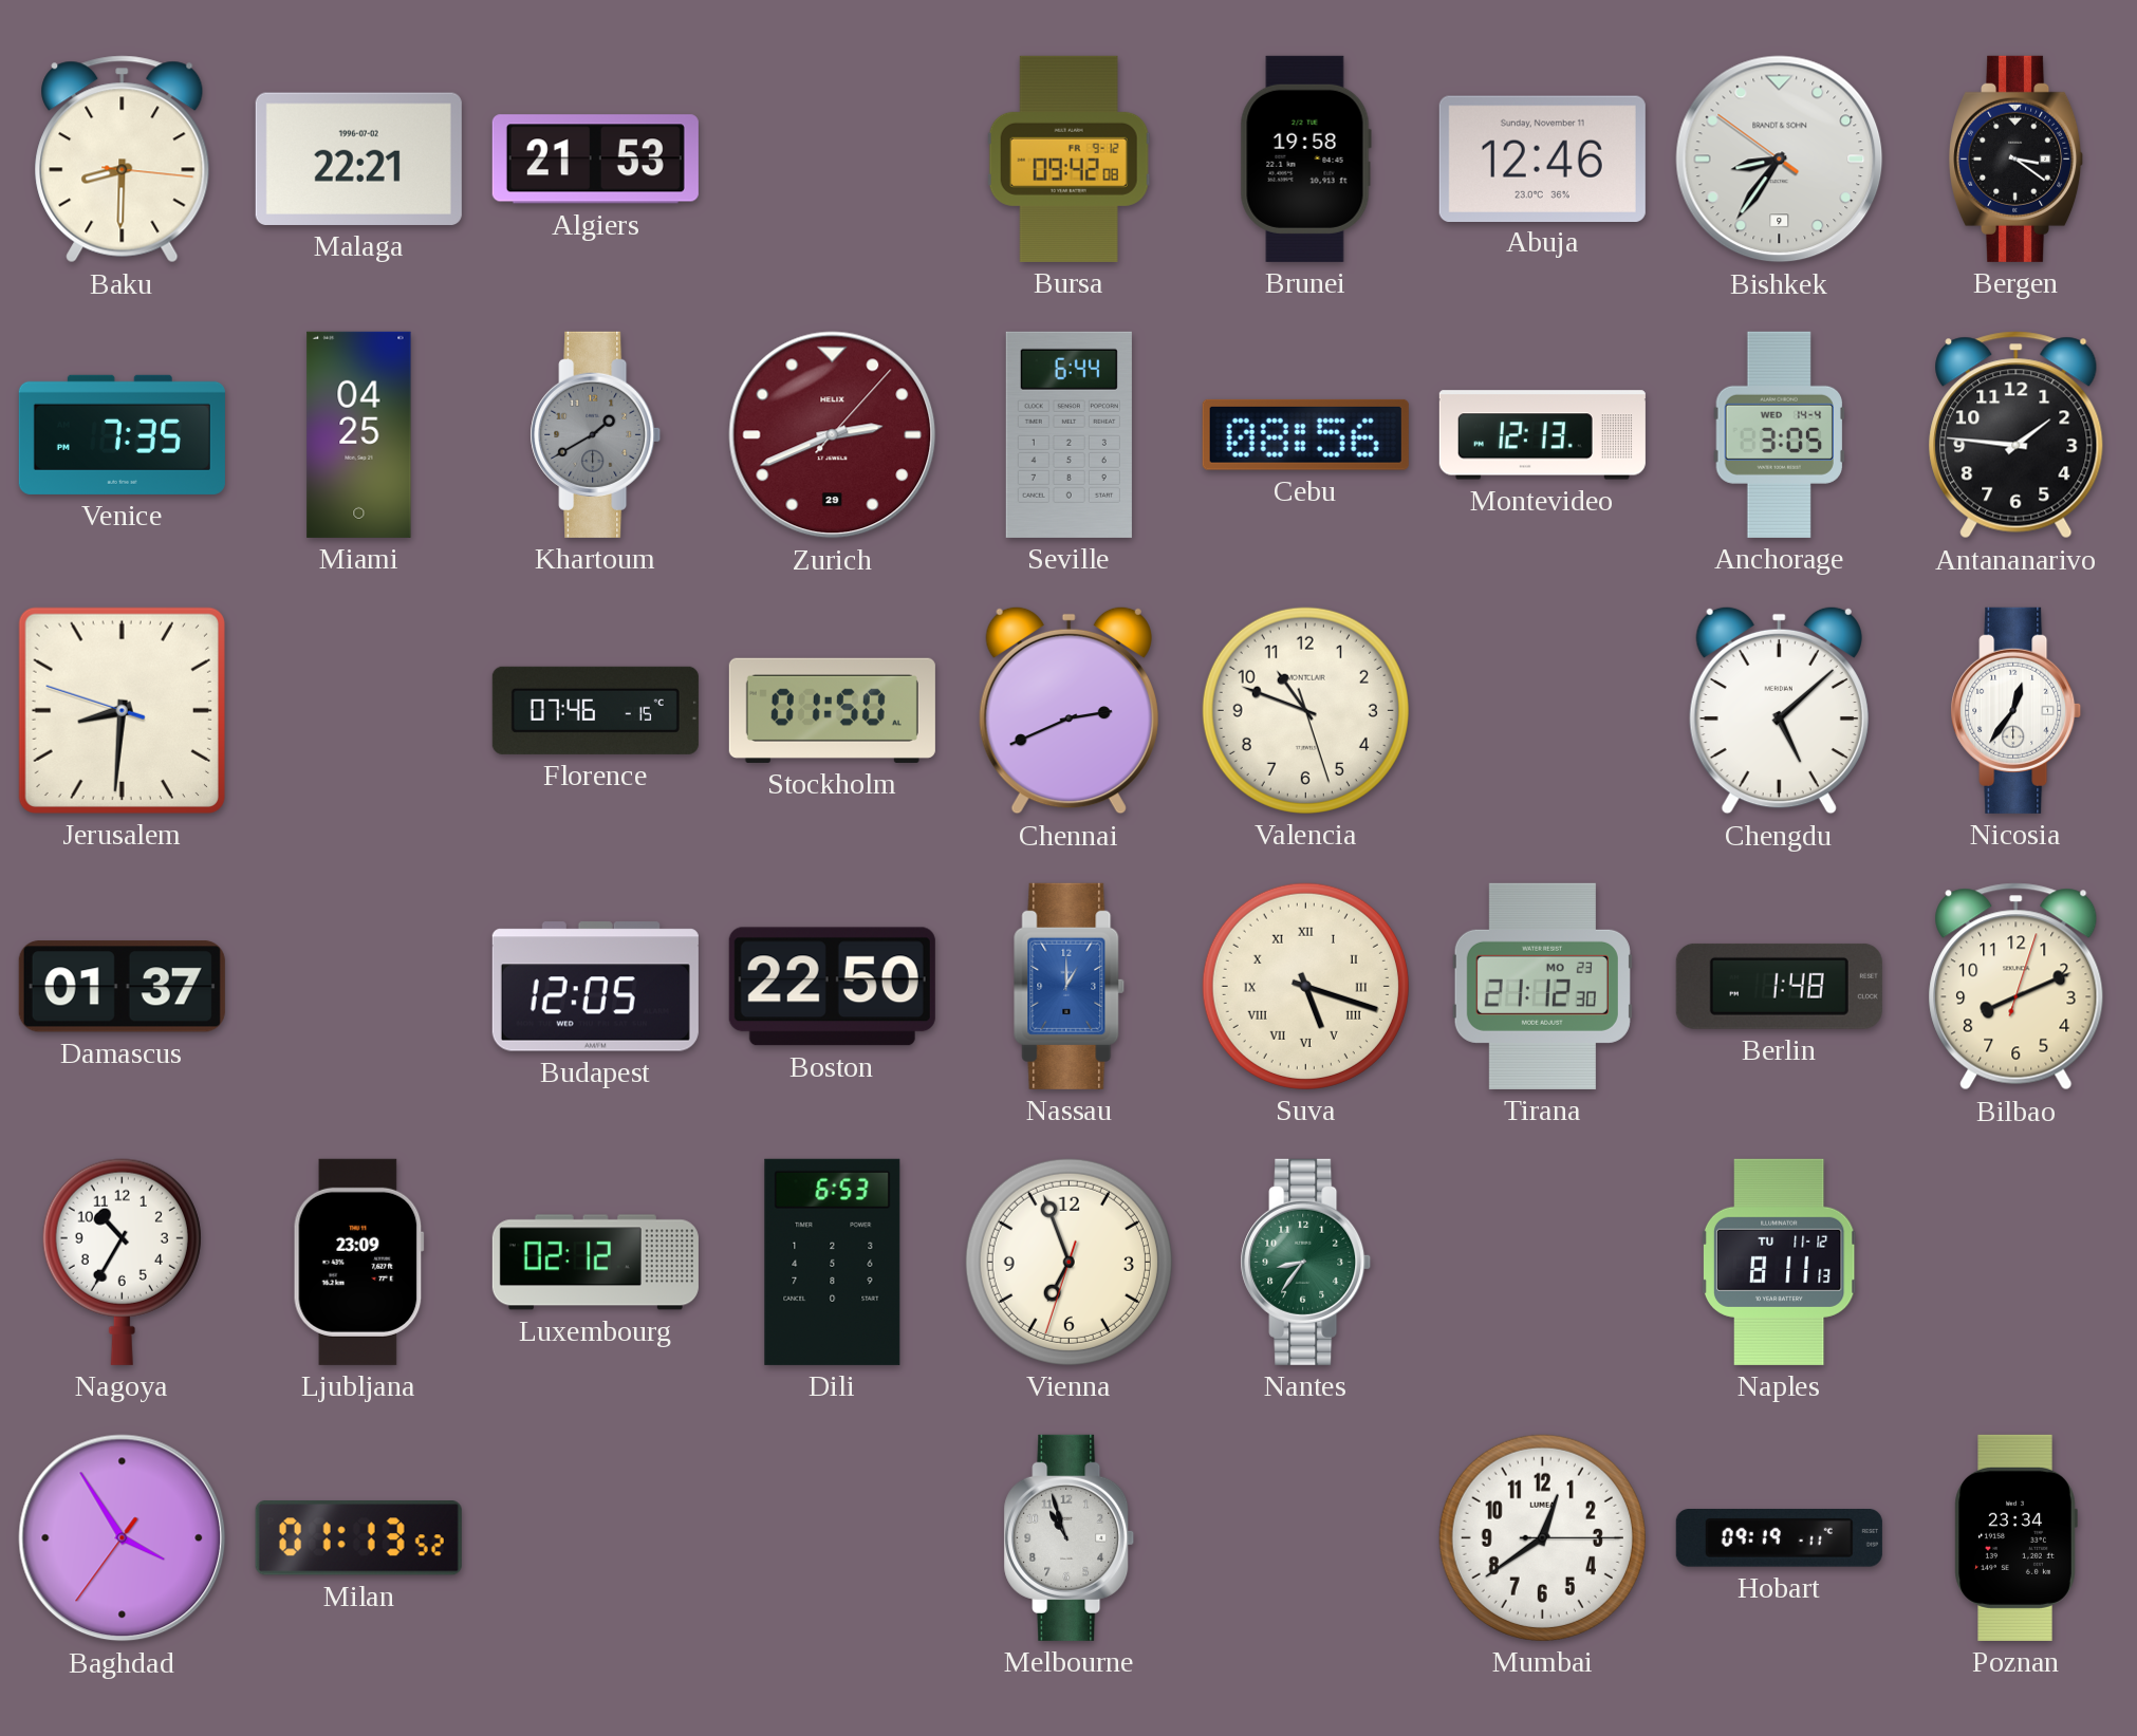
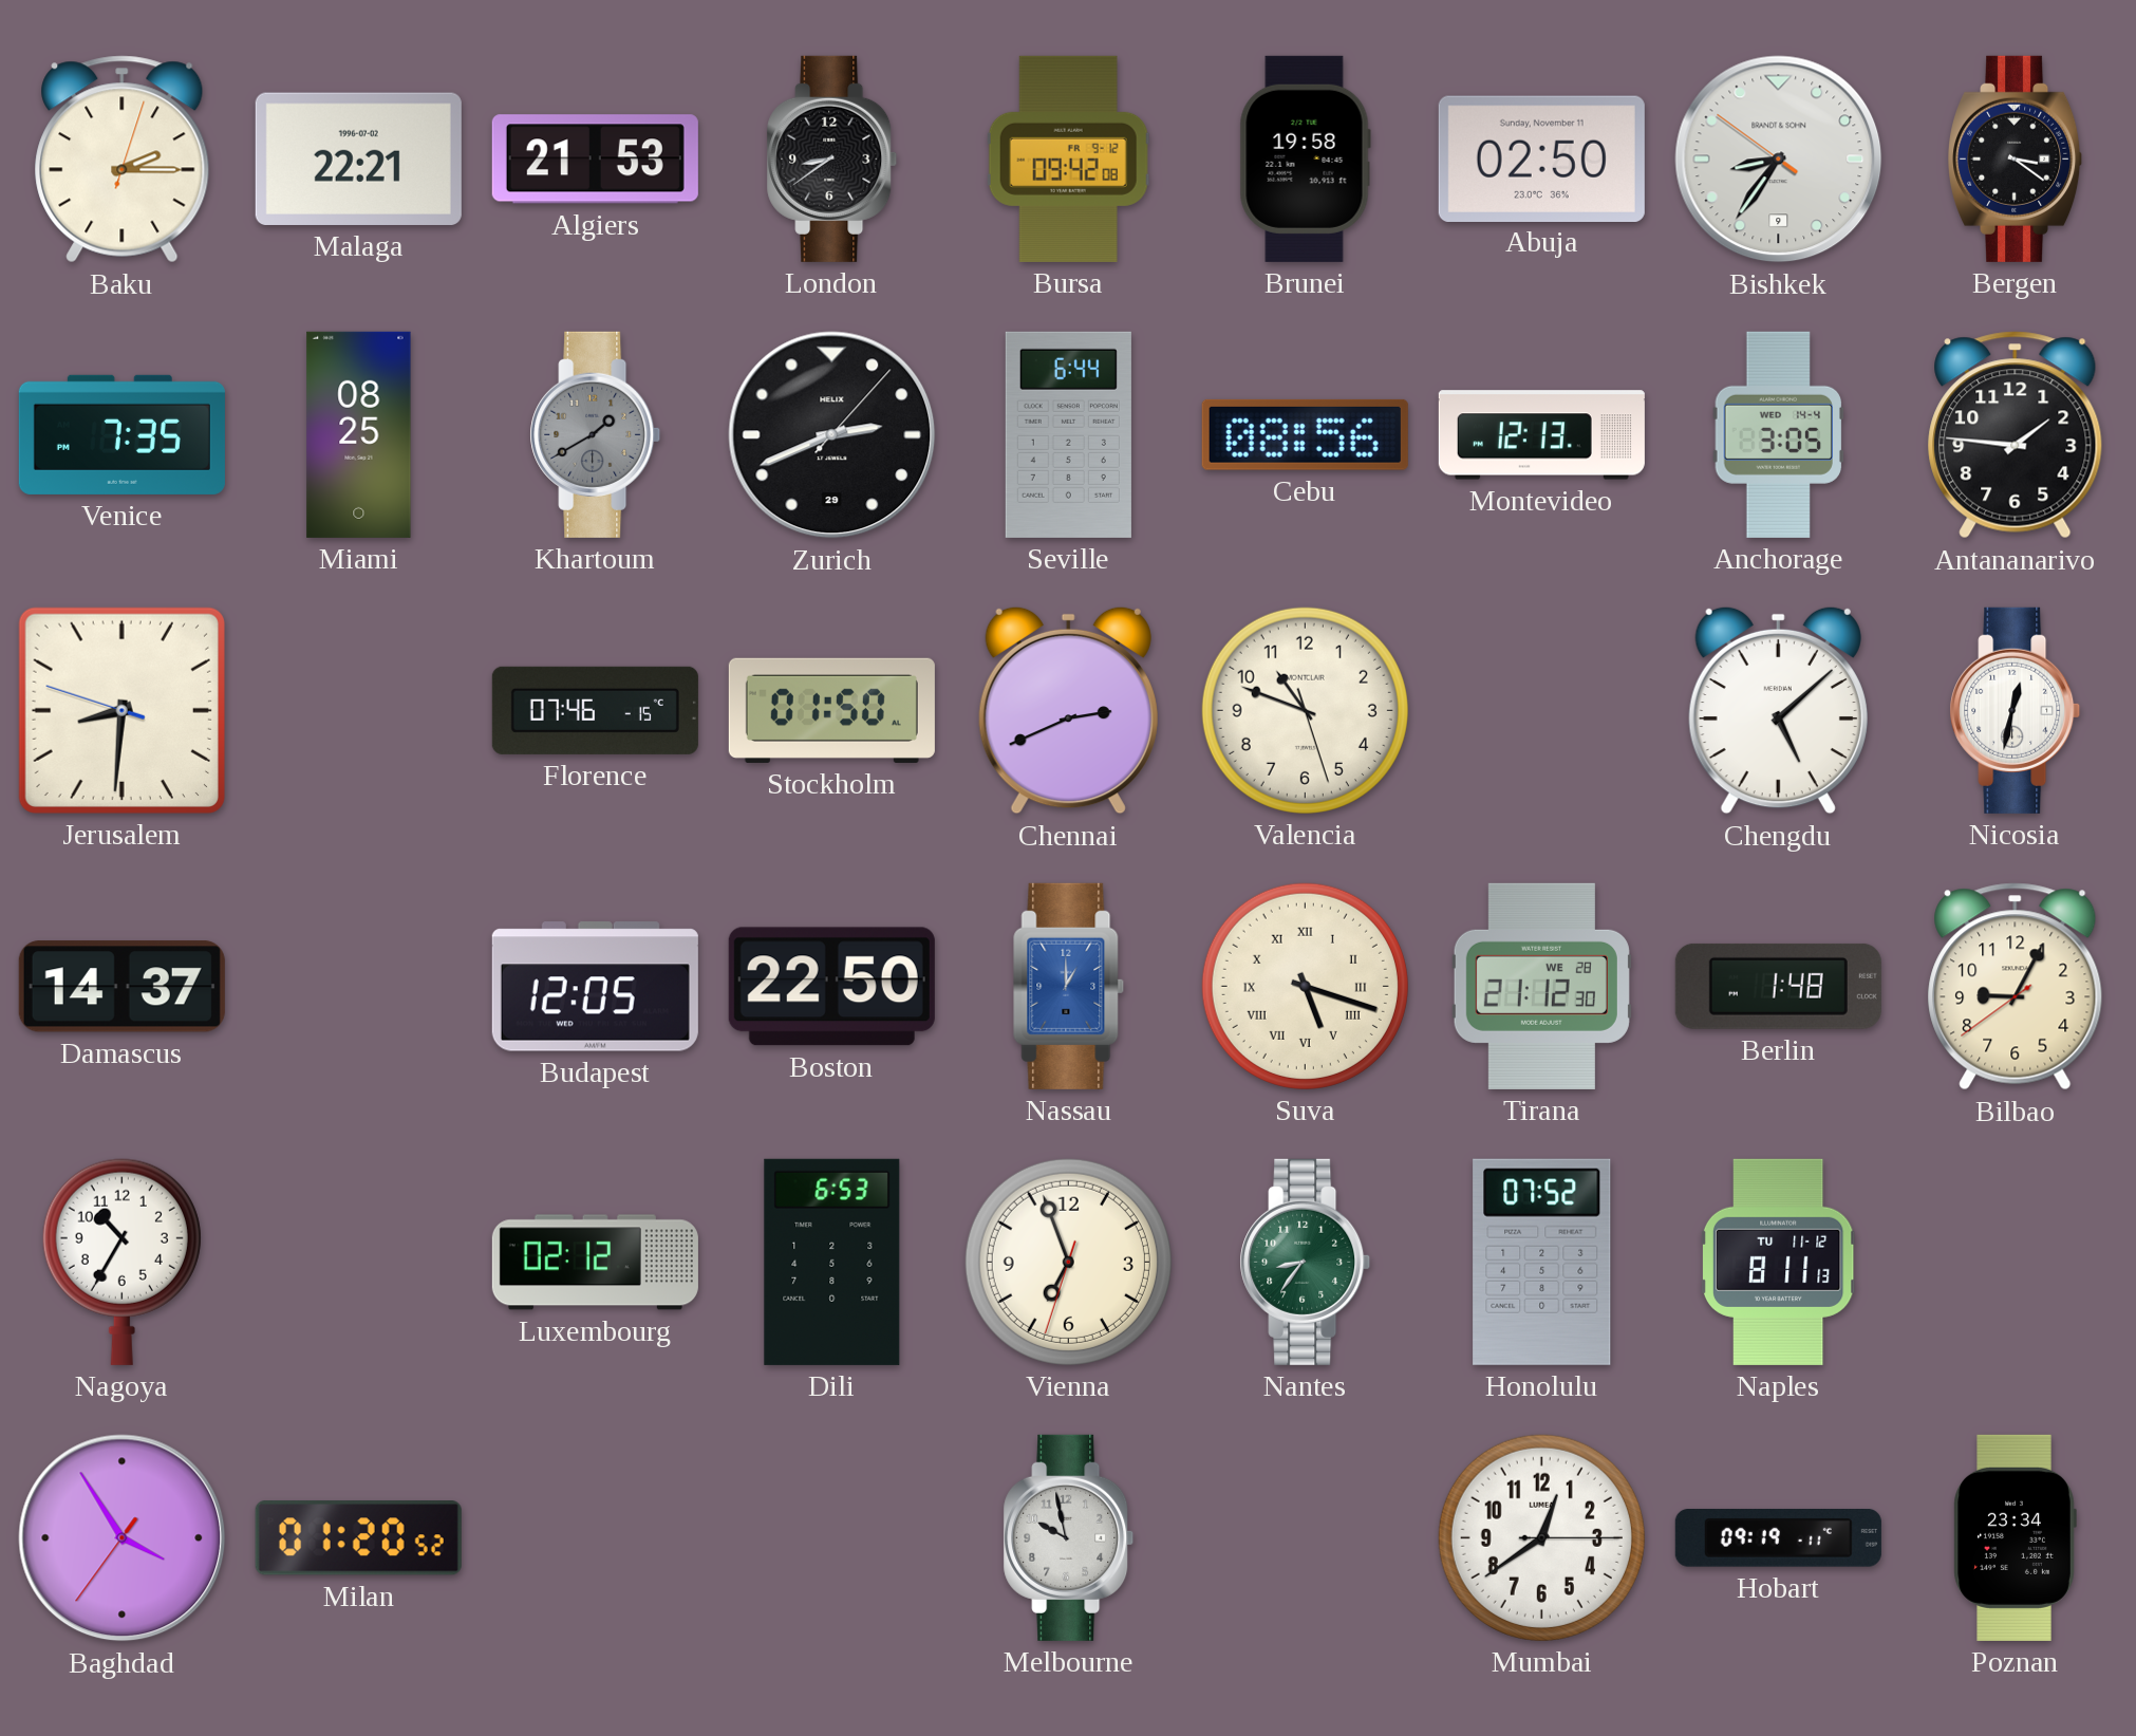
Baku: 8:30 -> 2:15 (123, 160)
London: none -> 8:39 (832, 158)
Abuja: 12:46 -> 02:50 (1541, 158)
Miami: 04:25 -> 08:25 (359, 434)
Zurich dial: burgundy -> black (832, 435)
Nicosia: 12:36 -> 12:32 (2016, 710)
Damascus: 01:37 -> 14:37 (121, 987)
Tirana date: MO 23 -> WE 28 (1541, 986)
Bilbao: 8:11 -> 9:04 (2016, 987)
Ljubljana: 23:09 -> none (358, 1262)
Honolulu: none -> 07:52 (1542, 1262)
Milan: 01:13 -> 01:20 (358, 1538)
Melbourne: 10:57 -> 9:58 (1069, 1537)
